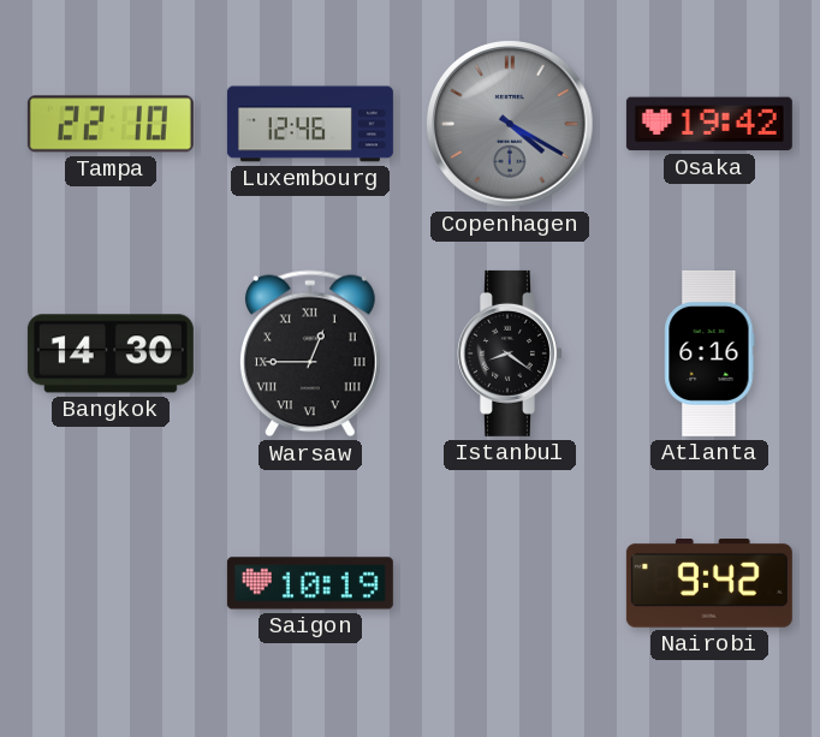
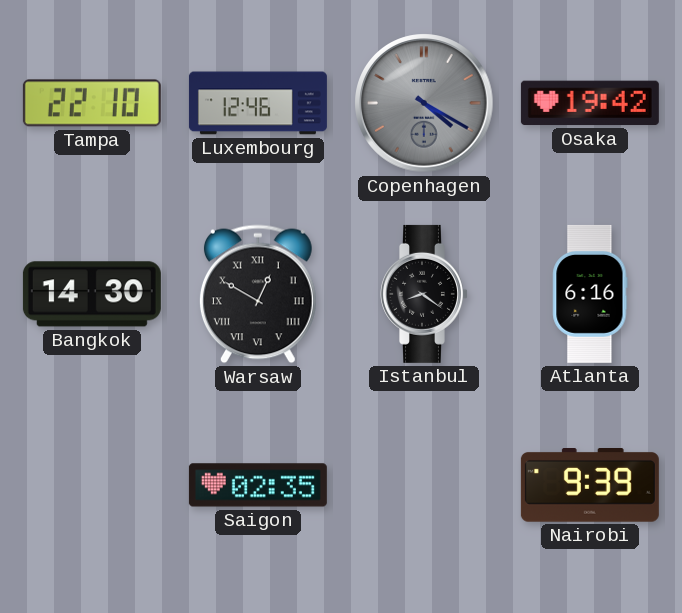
Warsaw: 12:45 -> 12:50 (258, 294)
Saigon: 10:19 -> 02:35 (258, 485)
Nairobi: 9:42 -> 9:39 (590, 486)
